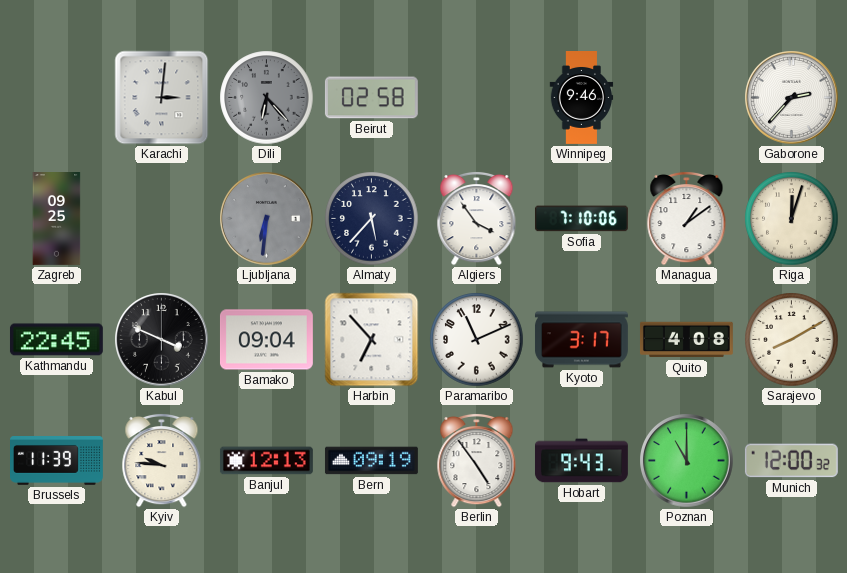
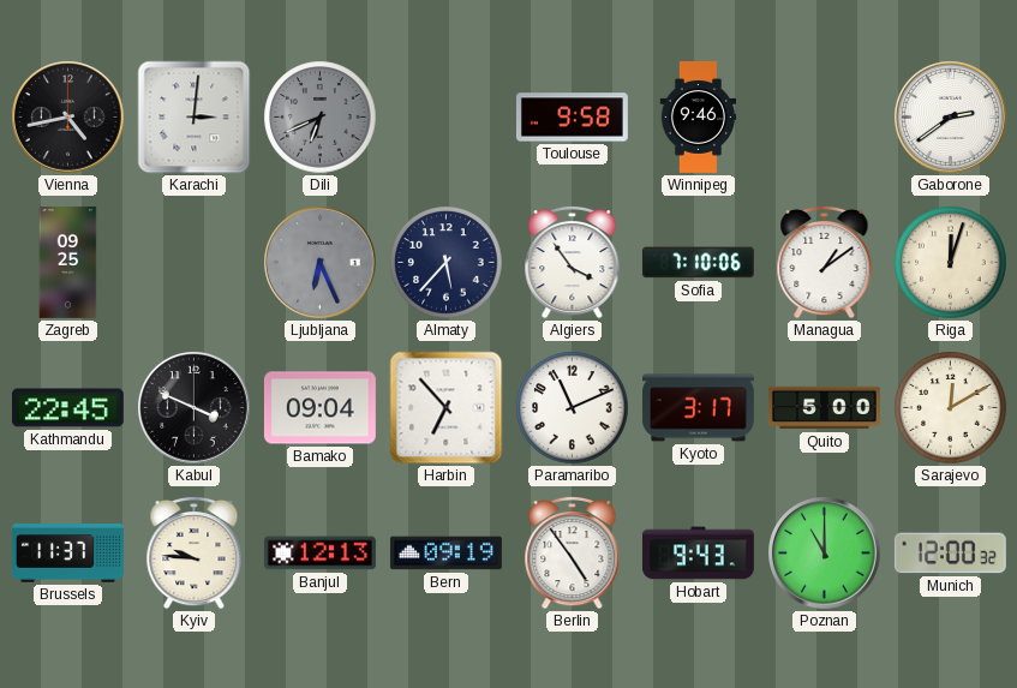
Vienna: none -> 4:43 (68, 118)
Dili: 6:23 -> 6:41 (321, 118)
Beirut: 02:58 -> none (371, 98)
Toulouse: none -> 9:58 (573, 118)
Gaborone: 2:37 -> 2:39 (951, 118)
Ljubljana: 6:31 -> 6:26 (321, 263)
Quito: 4:08 -> 5:00 (824, 408)
Sarajevo: 8:10 -> 12:10 (951, 408)
Brussels: 11:39 -> 11:37 (68, 554)
